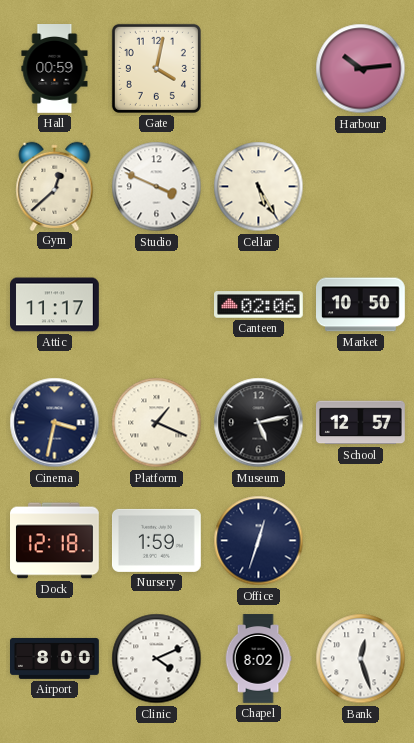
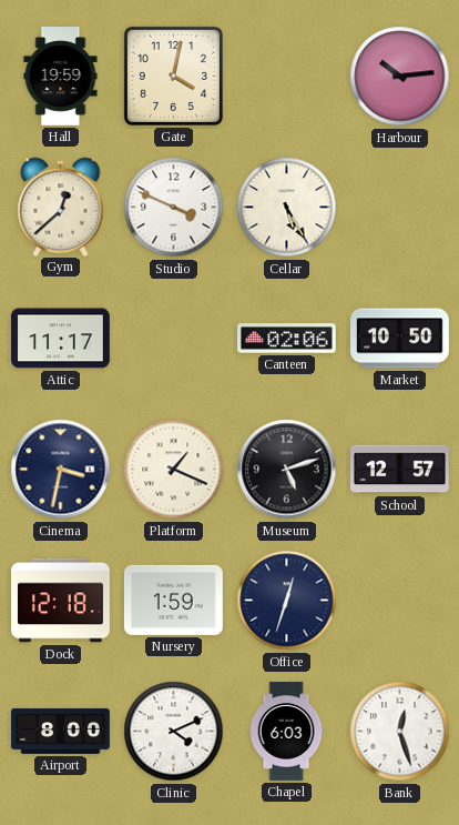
Hall: 00:59 -> 19:59 (61, 77)
Museum: 5:13 -> 5:12 (287, 470)
Chapel: 8:02 -> 6:03 (286, 732)
